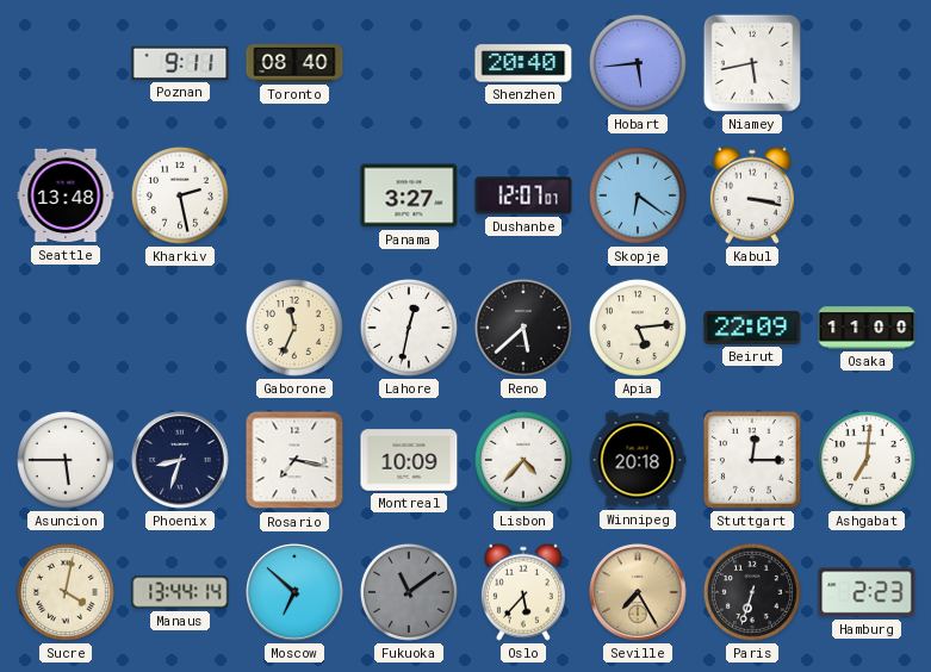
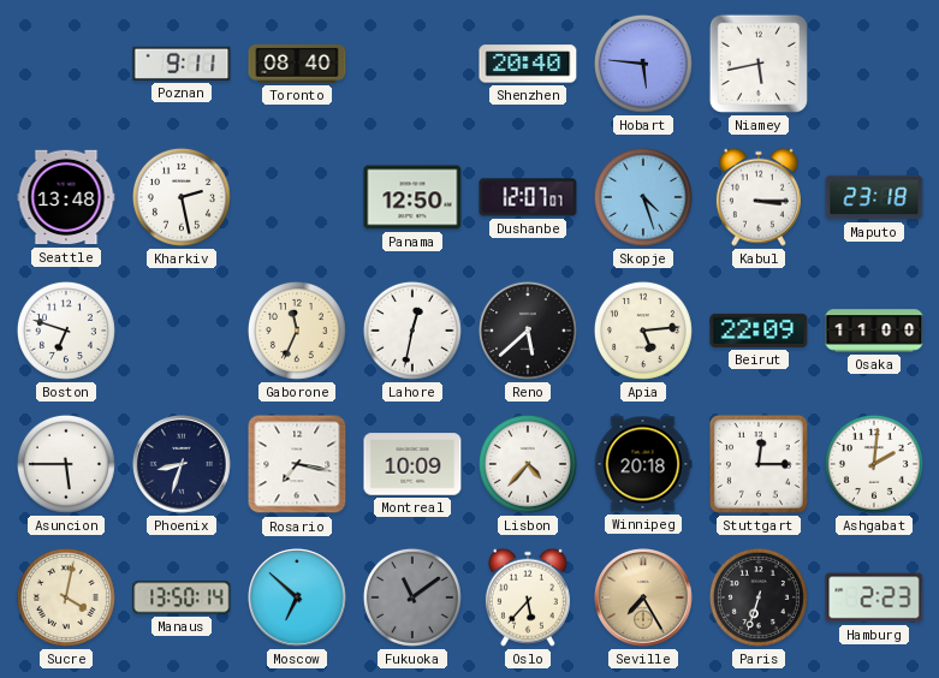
Hobart: 5:44 -> 5:46 (643, 64)
Panama: 3:27 -> 12:50 (412, 197)
Skopje: 6:21 -> 4:27 (643, 197)
Kabul: 3:17 -> 3:15 (759, 197)
Maputo: none -> 23:18 (874, 197)
Boston: none -> 6:48 (66, 331)
Ashgabat: 7:01 -> 2:01 (874, 464)
Manaus: 13:44 -> 13:50 (182, 597)
